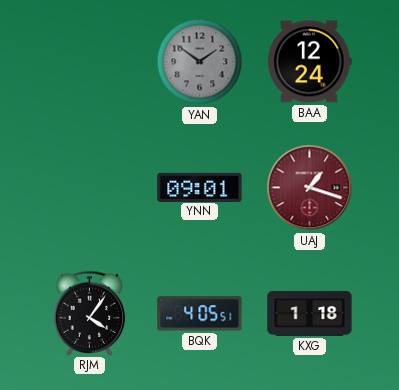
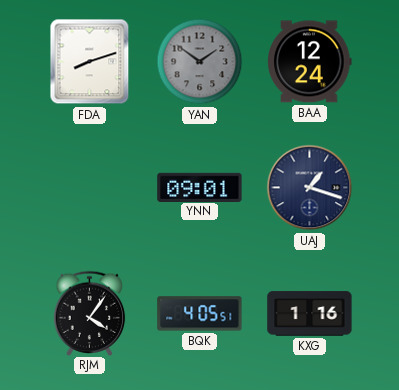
FDA: none -> 8:12 (90, 62)
UAJ dial: burgundy -> navy (310, 188)
KXG: 1:18 -> 1:16 (310, 314)
